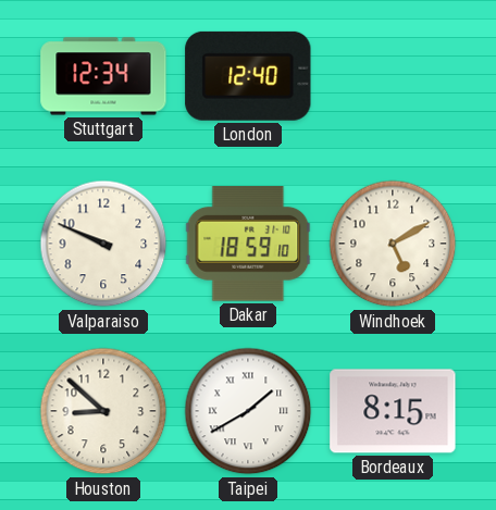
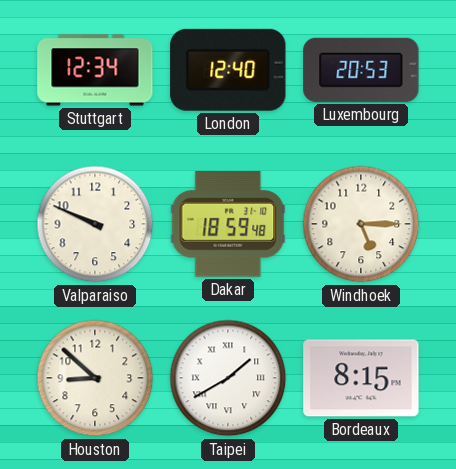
Luxembourg: none -> 20:53 (361, 70)
Dakar: 18:59:10 -> 18:59:48 (228, 224)
Windhoek: 5:10 -> 5:15 (361, 224)
